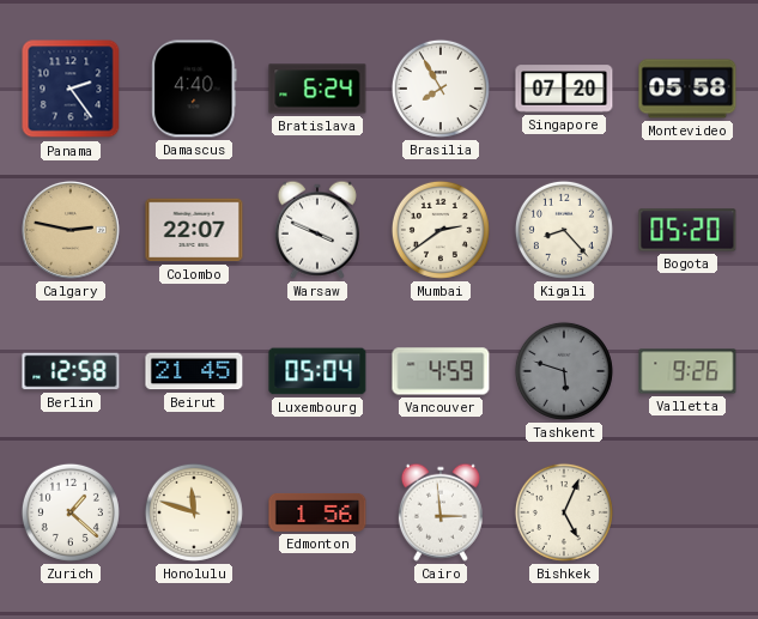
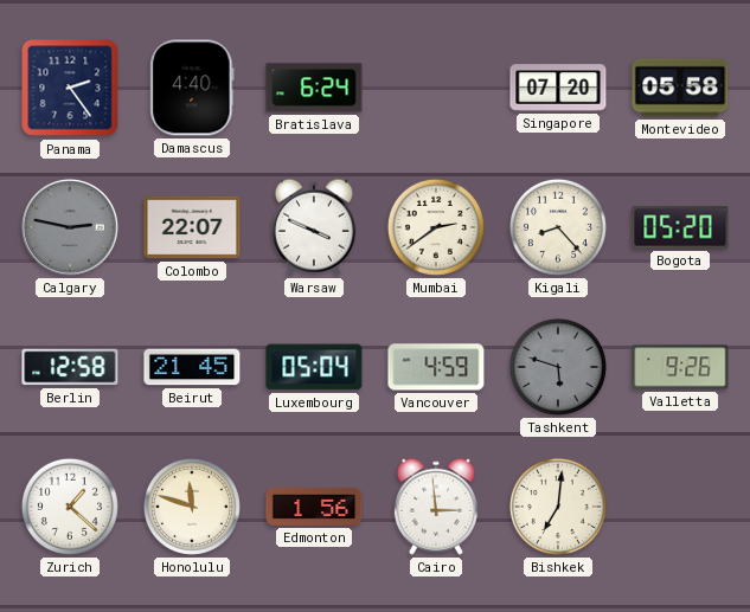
Brasilia: 7:55 -> none (441, 89)
Calgary dial: champagne -> grey (71, 228)
Bishkek: 5:04 -> 7:01 (558, 507)
